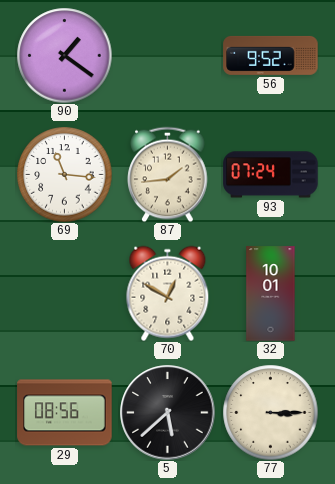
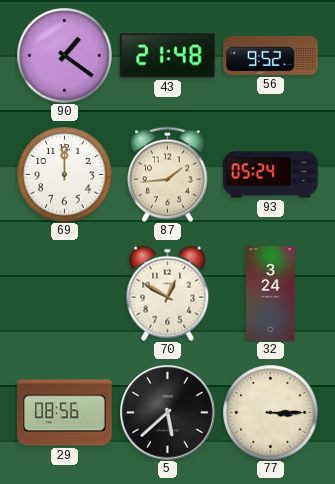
43: none -> 21:48 (168, 56)
69: 11:16 -> 12:00 (64, 174)
93: 07:24 -> 05:24 (271, 175)
32: 10:01 -> 3:24 (271, 294)
